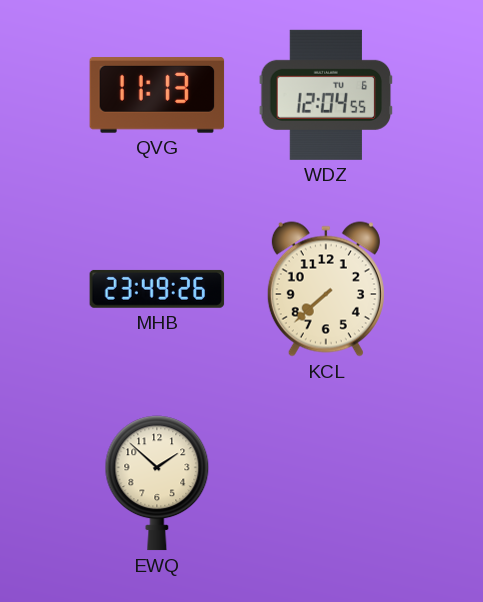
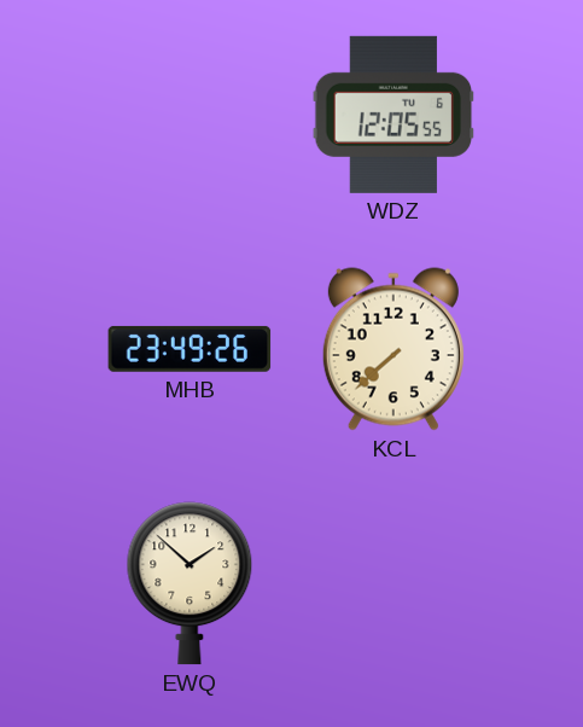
QVG: 11:13 -> none (157, 96)
WDZ: 12:04 -> 12:05 (393, 115)
